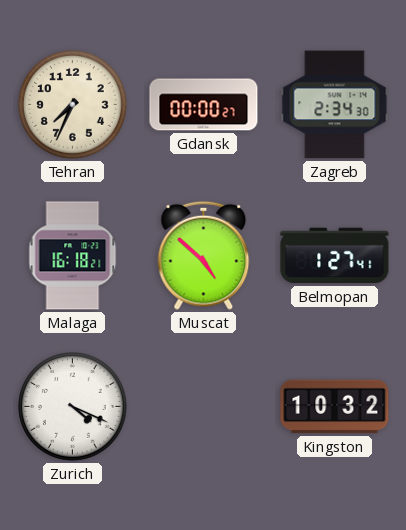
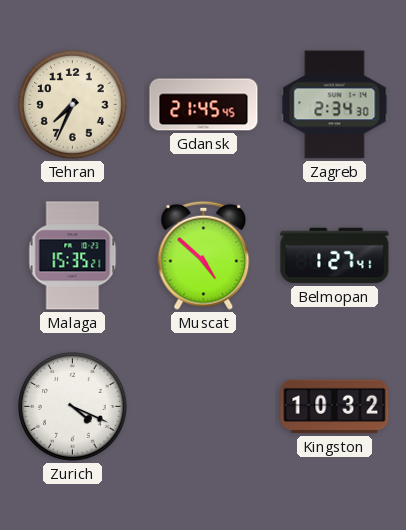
Gdansk: 00:00 -> 21:45 (204, 105)
Malaga: 16:18 -> 15:35 (73, 256)
